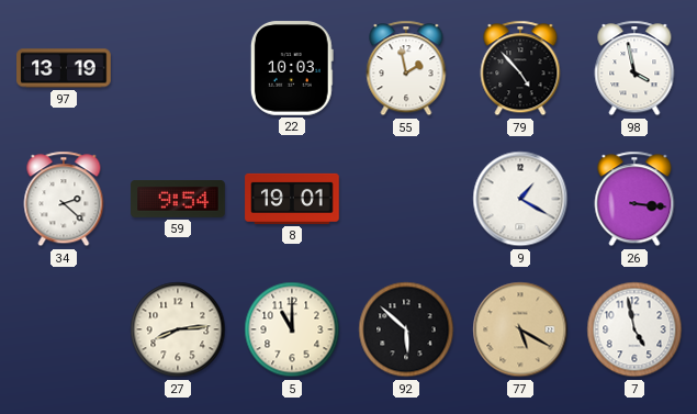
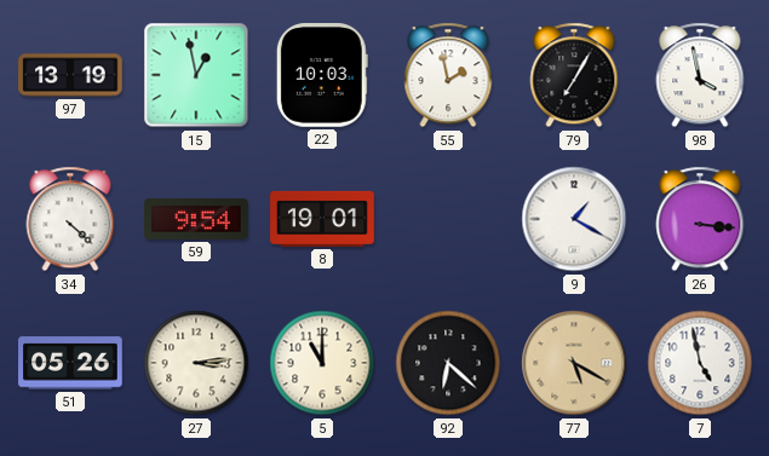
15: none -> 12:58 (196, 75)
79: 4:53 -> 7:05 (574, 75)
34: 2:22 -> 4:22 (70, 219)
51: none -> 05:26 (70, 363)
27: 8:14 -> 3:14 (196, 363)
92: 5:52 -> 6:22 (448, 363)
